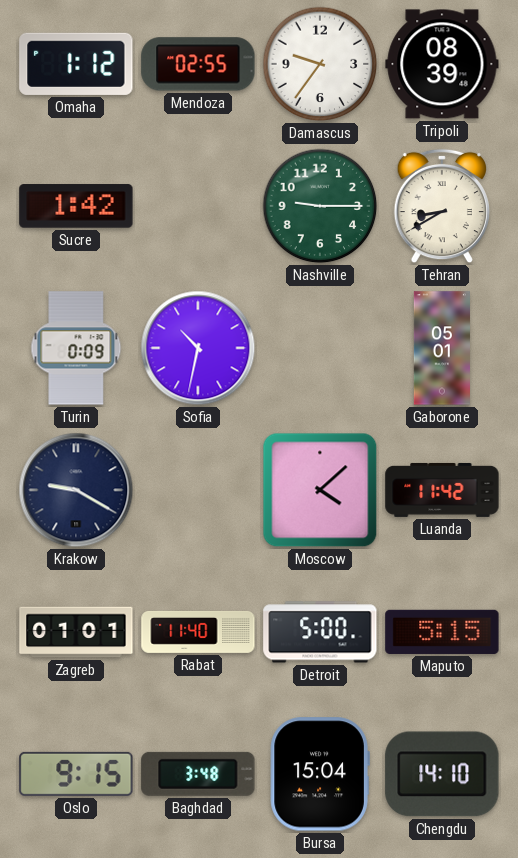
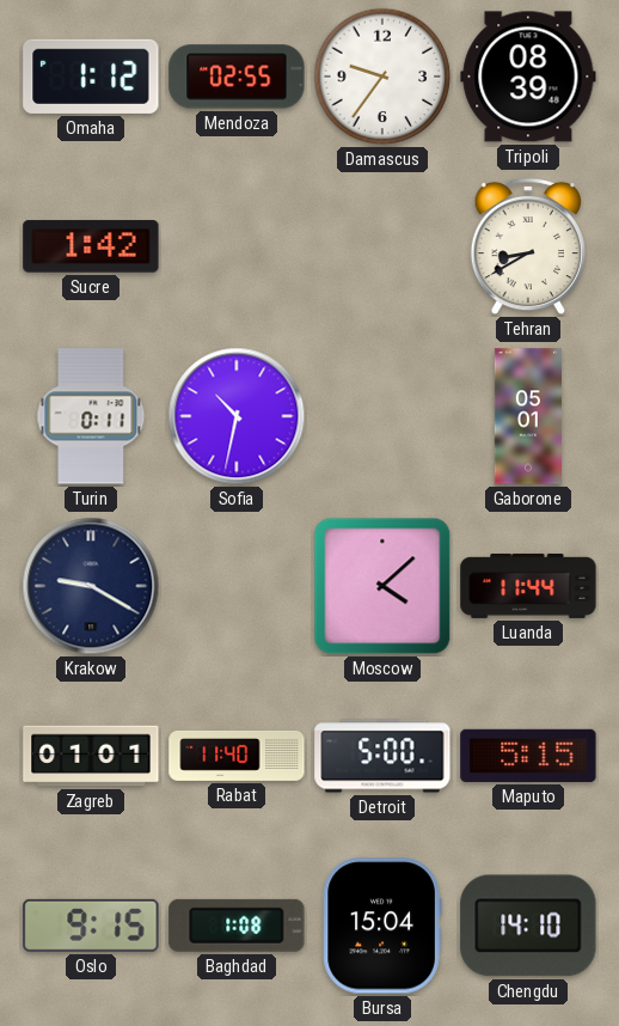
Nashville: 9:15 -> none (320, 206)
Turin: 0:09 -> 0:11 (91, 416)
Luanda: 11:42 -> 11:44 (528, 586)
Baghdad: 3:48 -> 1:08 (237, 926)
